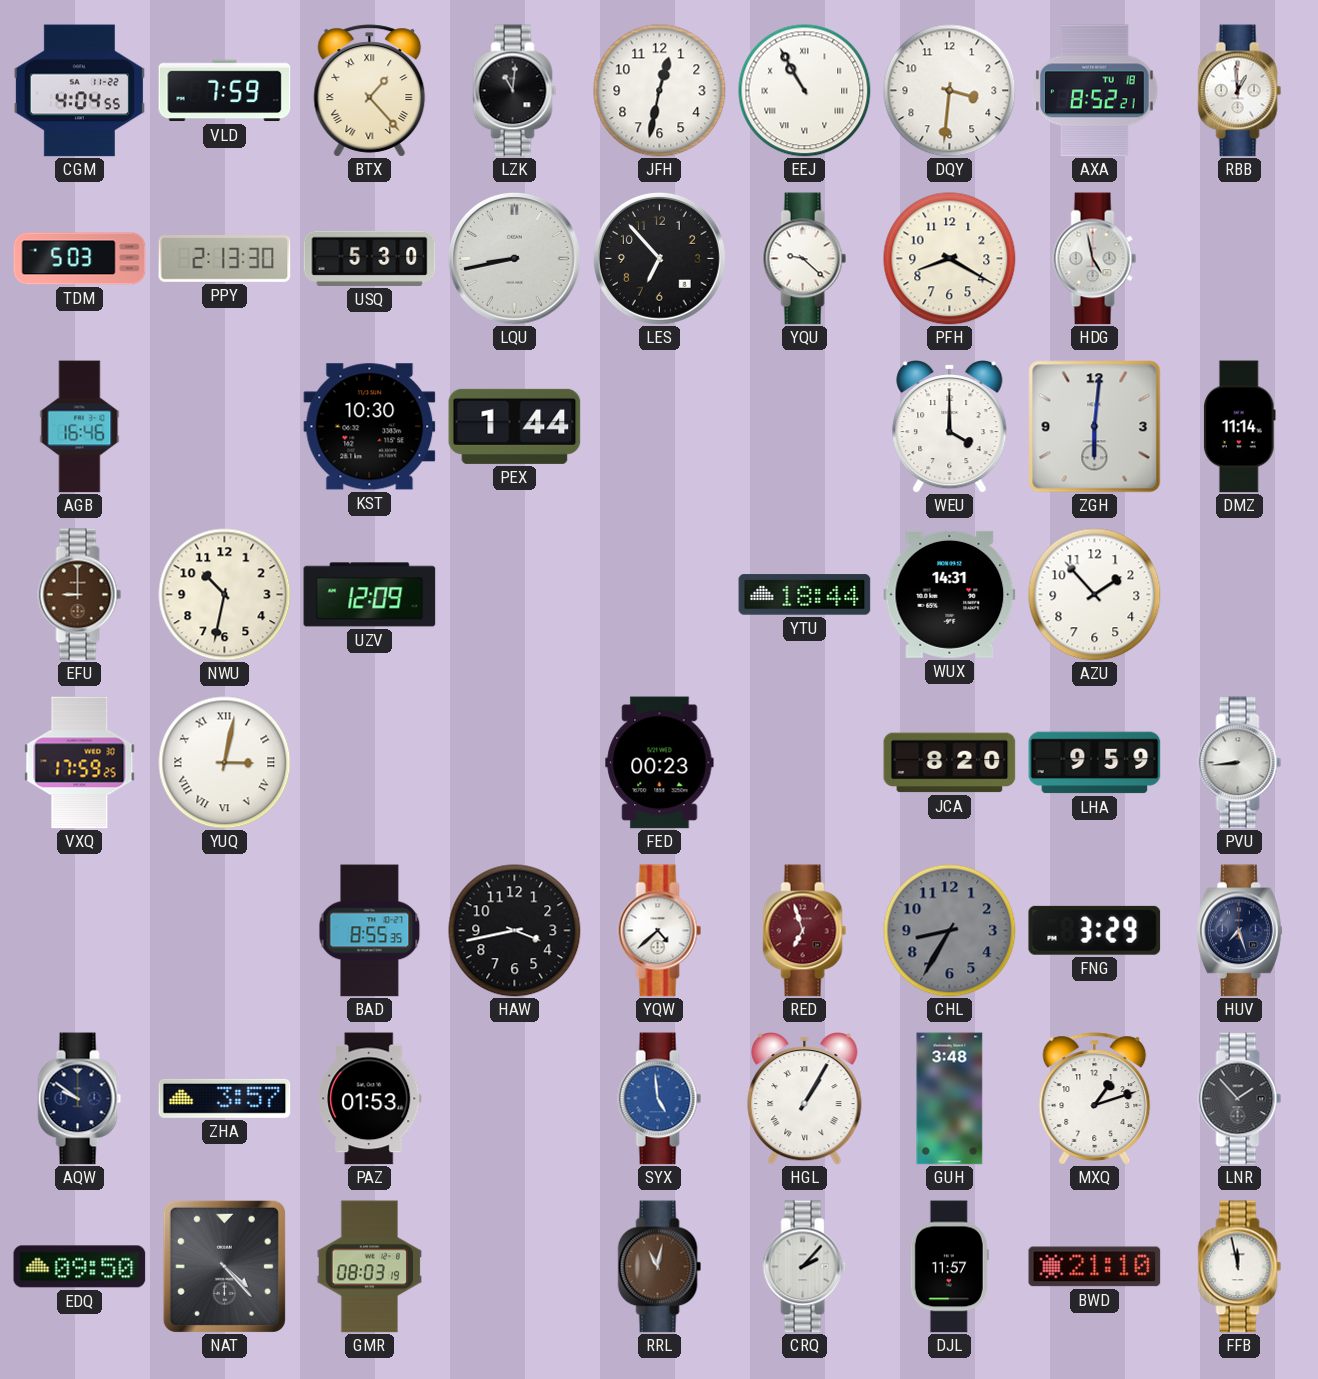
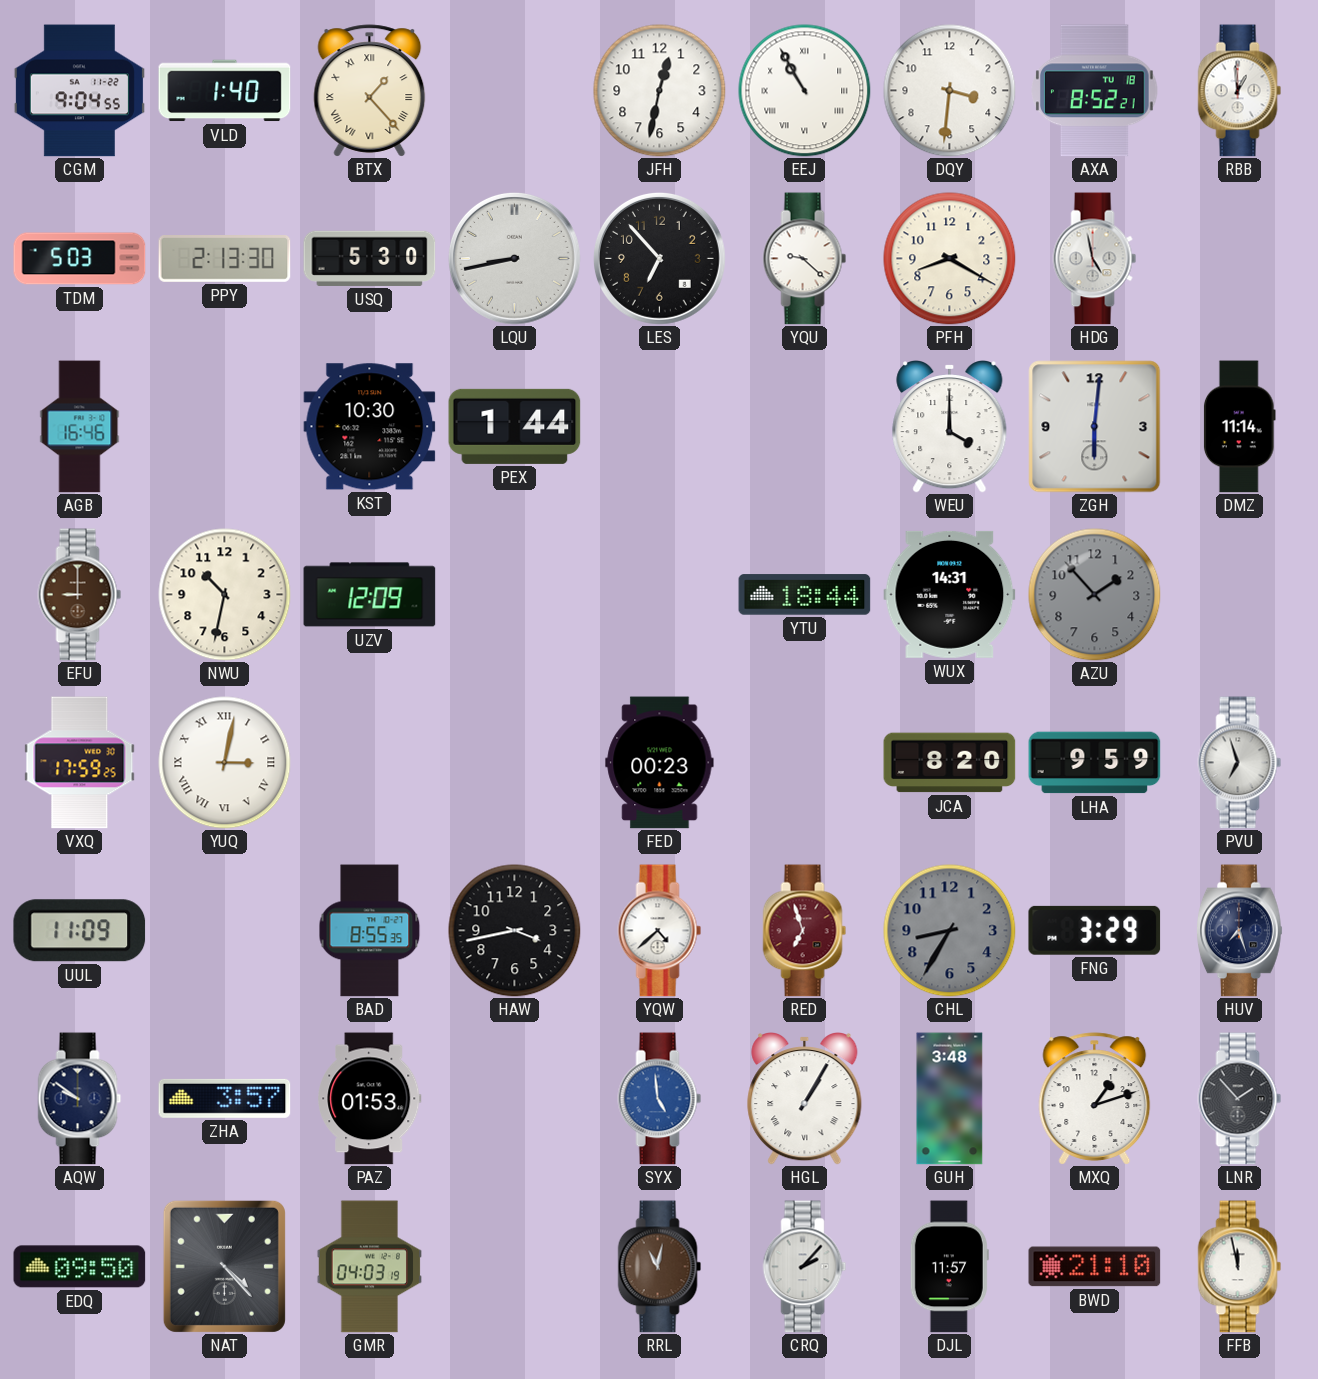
CGM: 4:04 -> 9:04 (79, 91)
VLD: 7:59 -> 1:40 (225, 91)
LZK: 11:01 -> none (515, 91)
AZU dial: white -> grey (1095, 595)
PVU: 8:44 -> 6:57 (1240, 763)
UUL: none -> 11:09 (80, 931)
GMR: 08:03 -> 04:03 (370, 1267)
